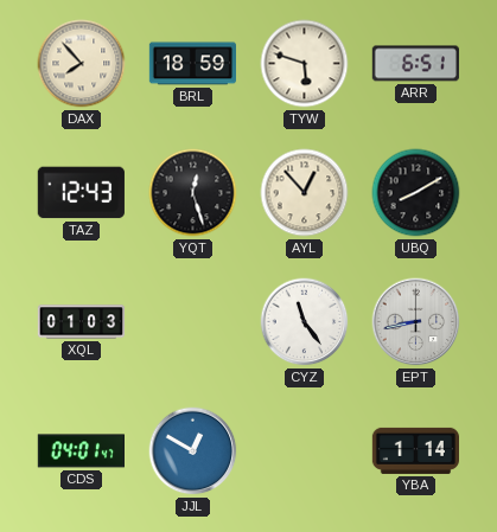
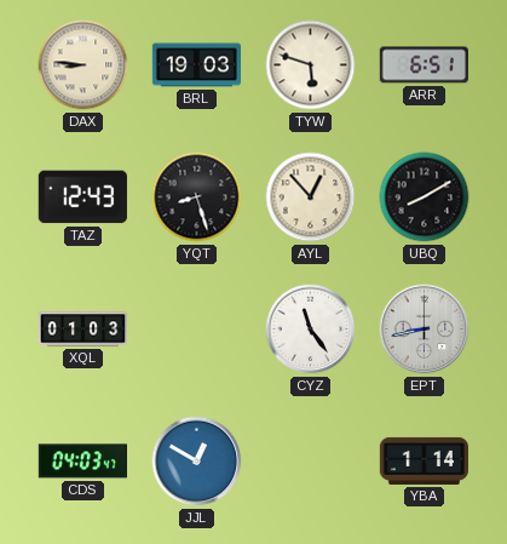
DAX: 7:53 -> 8:46 (83, 65)
BRL: 18:59 -> 19:03 (196, 65)
YQT: 12:27 -> 8:27 (197, 197)
CDS: 04:01 -> 04:03 (82, 462)
